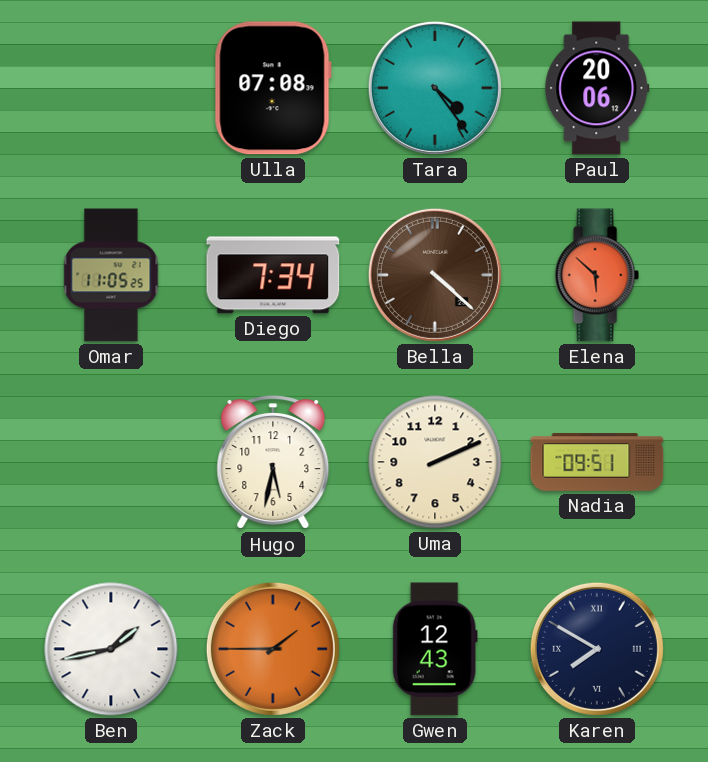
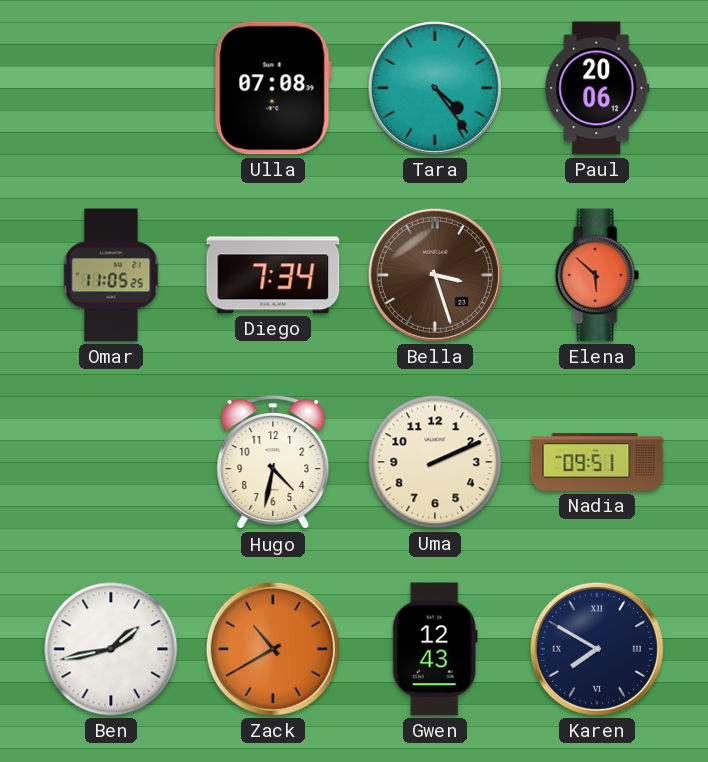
Bella: 4:22 -> 3:27 (435, 275)
Hugo: 5:32 -> 4:32 (273, 463)
Zack: 1:45 -> 10:40 (273, 649)
